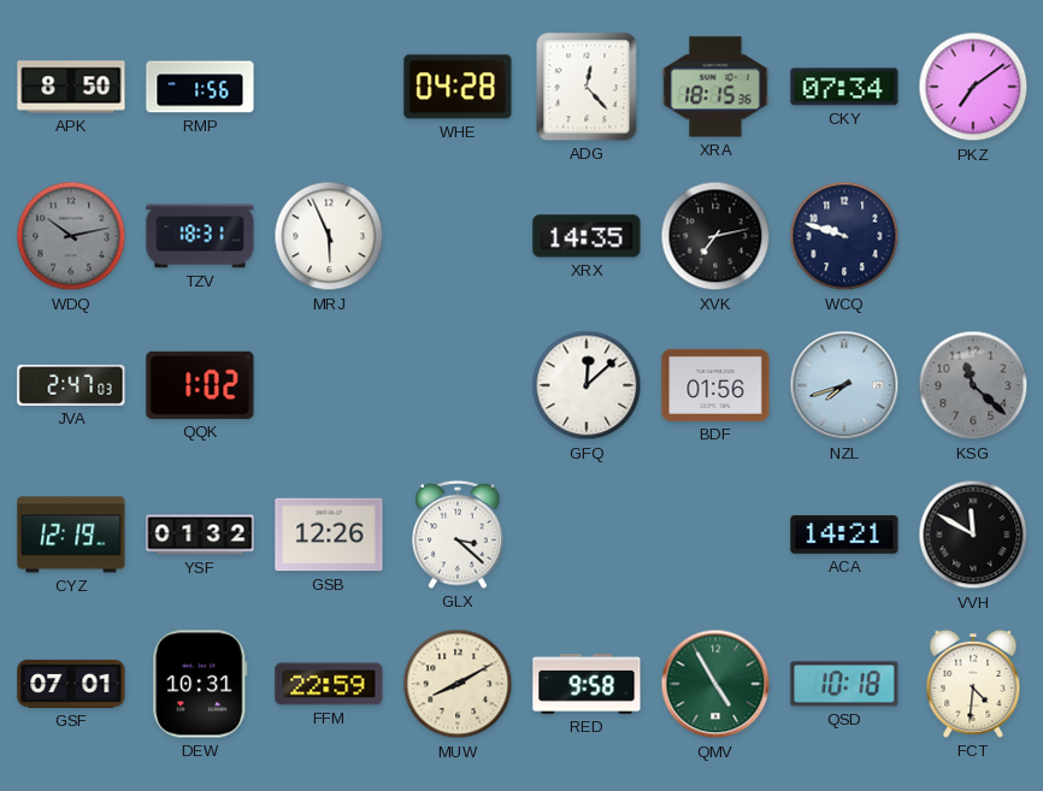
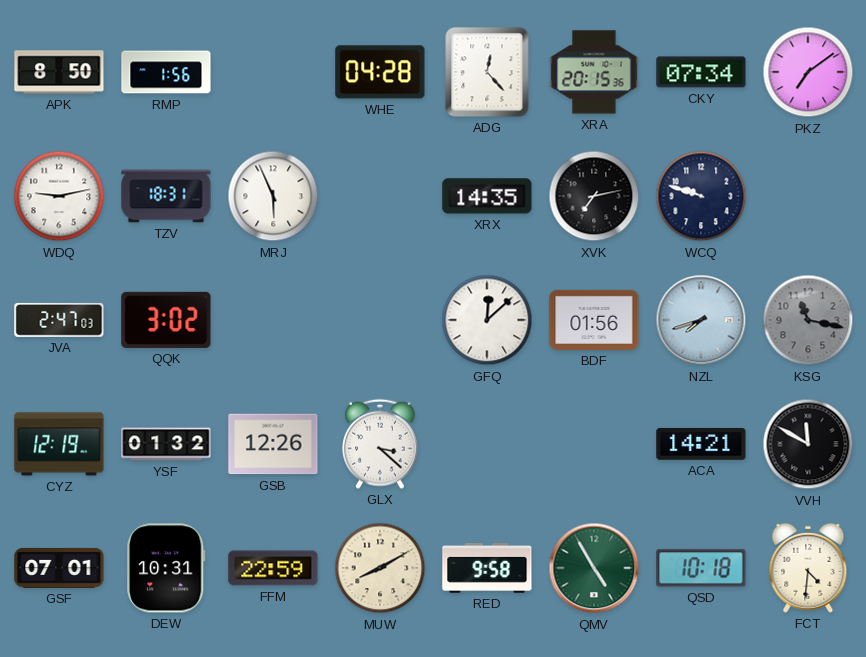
XRA: 18:15 -> 20:15 (594, 72)
WDQ: 10:13 -> 9:13 (59, 196)
WDQ dial: grey -> white (59, 196)
QQK: 1:02 -> 3:02 (166, 320)
KSG: 11:22 -> 11:17 (808, 320)
